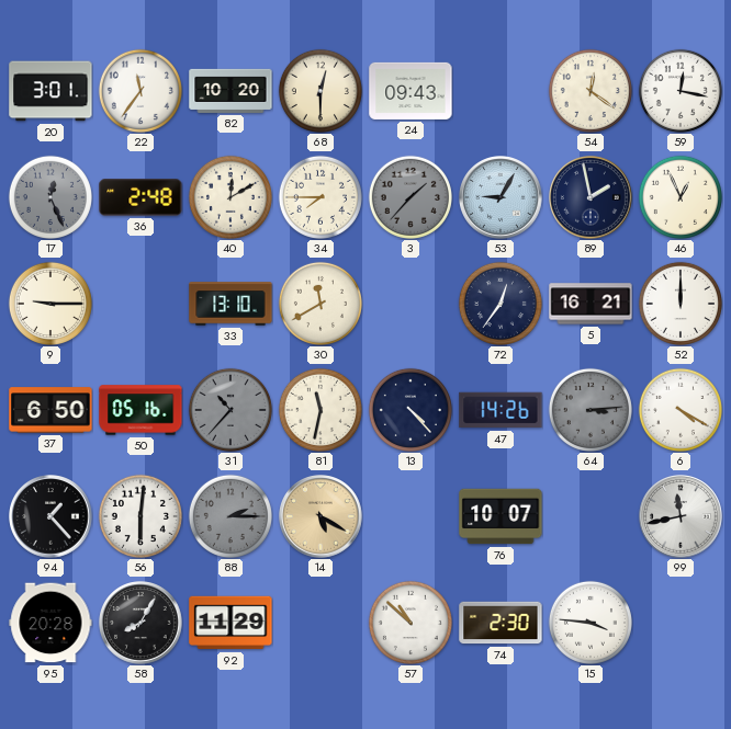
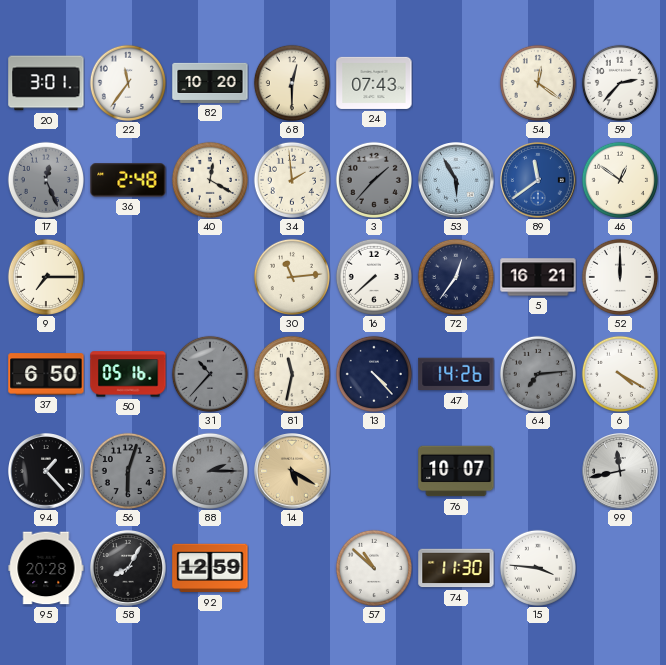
24: 09:43 -> 07:43 (374, 83)
59: 12:17 -> 2:37 (620, 83)
40: 12:10 -> 12:20 (210, 180)
34: 7:45 -> 1:59 (292, 180)
53: 9:05 -> 5:55 (456, 180)
89: 1:58 -> 11:39 (538, 180)
89 dial: navy -> blue (538, 180)
46: 12:56 -> 12:51 (620, 180)
9: 9:15 -> 7:15 (46, 277)
33: 13:10 -> none (230, 304)
30: 11:40 -> 11:14 (292, 277)
16: none -> 7:38 (374, 277)
64: 3:14 -> 7:14 (538, 374)
56: 6:01 -> 6:03 (128, 471)
56 dial: white -> grey (128, 471)
92: 11:29 -> 12:59 (210, 568)
74: 2:30 -> 11:30 (456, 568)
